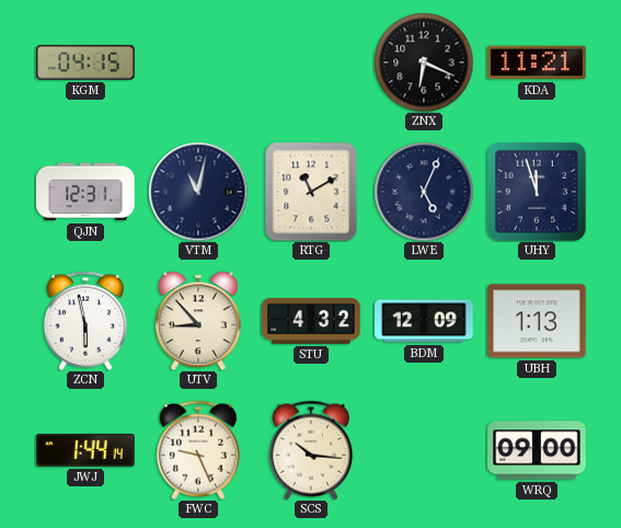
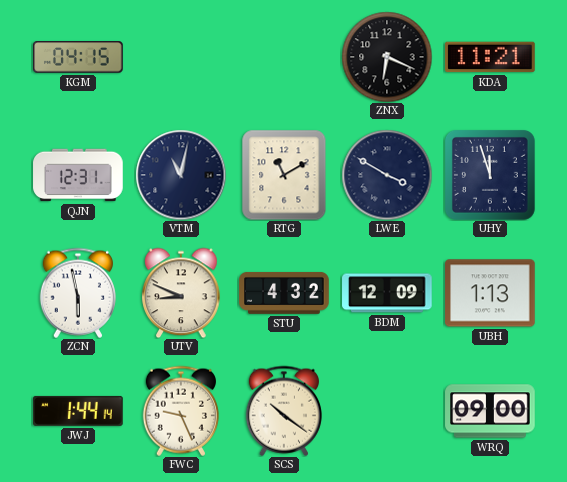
LWE: 5:04 -> 3:50 (387, 175)
UTV: 8:53 -> 8:49 (181, 293)
SCS: 10:16 -> 10:21 (283, 411)
